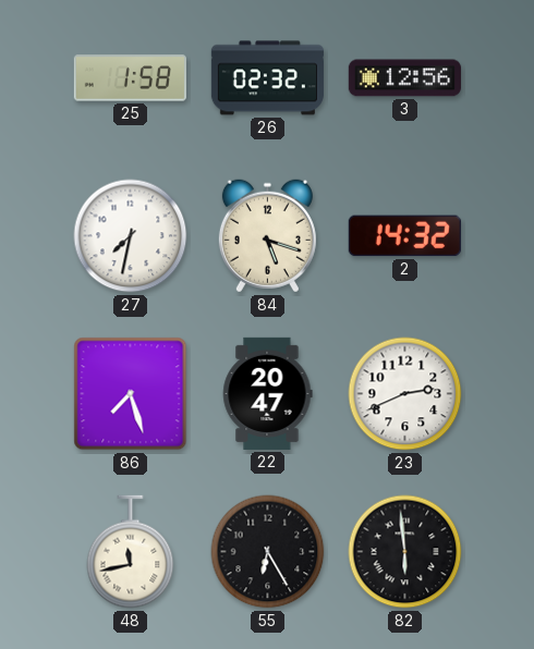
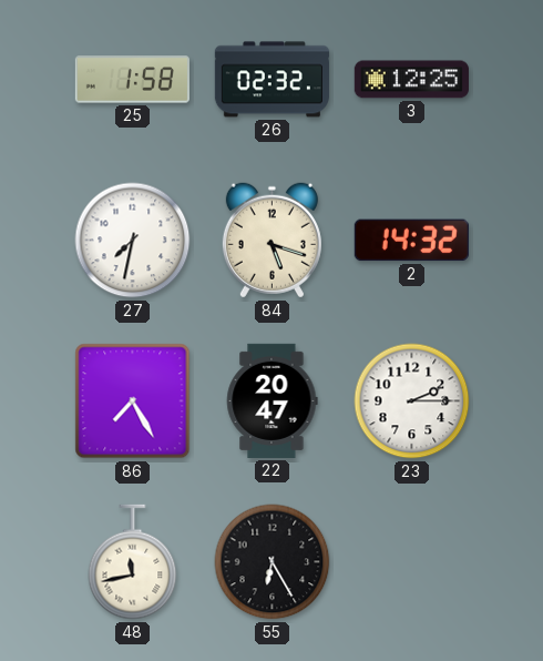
3: 12:56 -> 12:25 (411, 80)
86: 7:27 -> 7:25 (133, 401)
23: 2:41 -> 2:15 (412, 401)
82: 5:59 -> none (405, 552)
